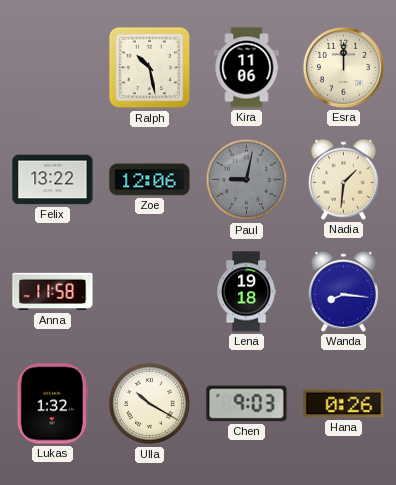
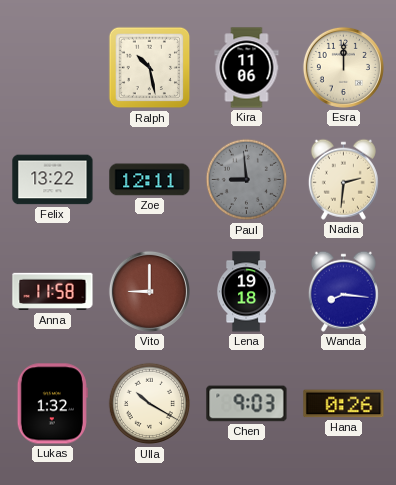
Zoe: 12:06 -> 12:11 (150, 180)
Paul: 9:02 -> 8:59 (247, 180)
Nadia: 1:31 -> 2:31 (343, 179)
Vito: none -> 9:00 (149, 291)
